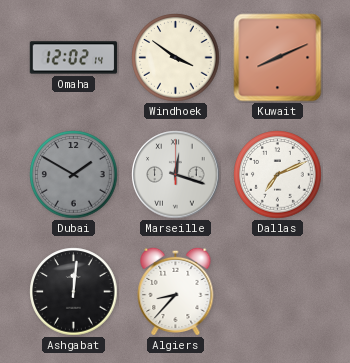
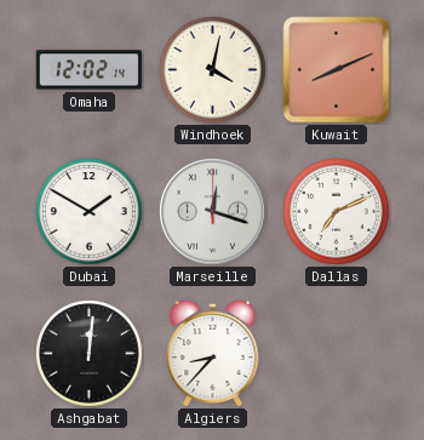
Windhoek: 3:51 -> 4:02 (213, 70)
Dubai dial: grey -> white (90, 212)
